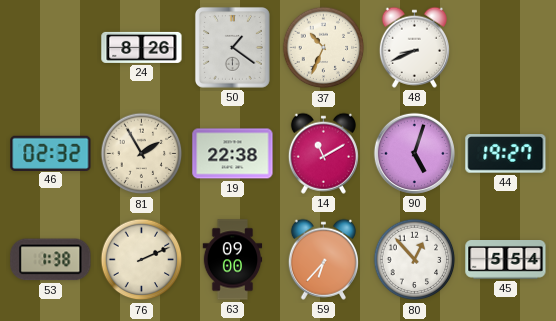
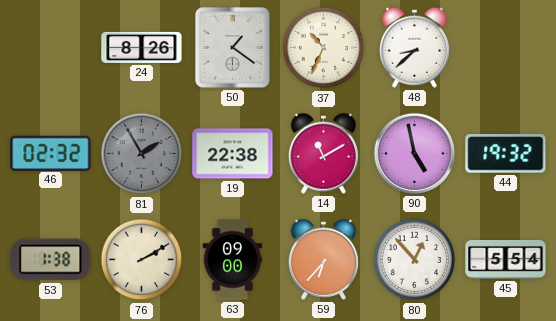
48: 8:41 -> 8:38 (414, 47)
81 dial: cream -> grey (142, 154)
90: 5:03 -> 4:58 (414, 153)
44: 19:27 -> 19:32 (506, 154)
76: 2:11 -> 2:10 (142, 260)
